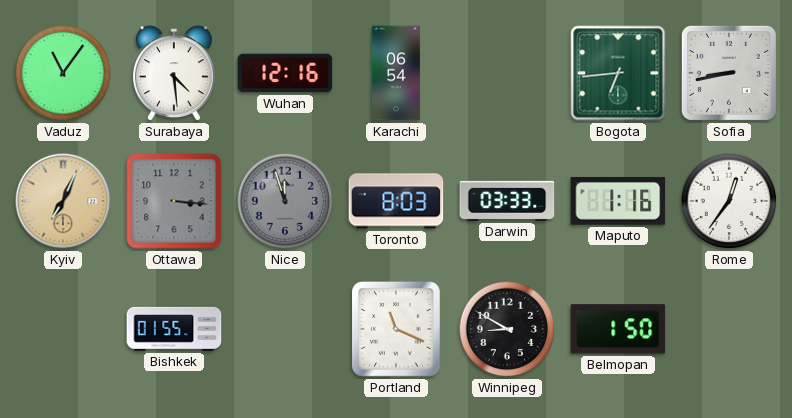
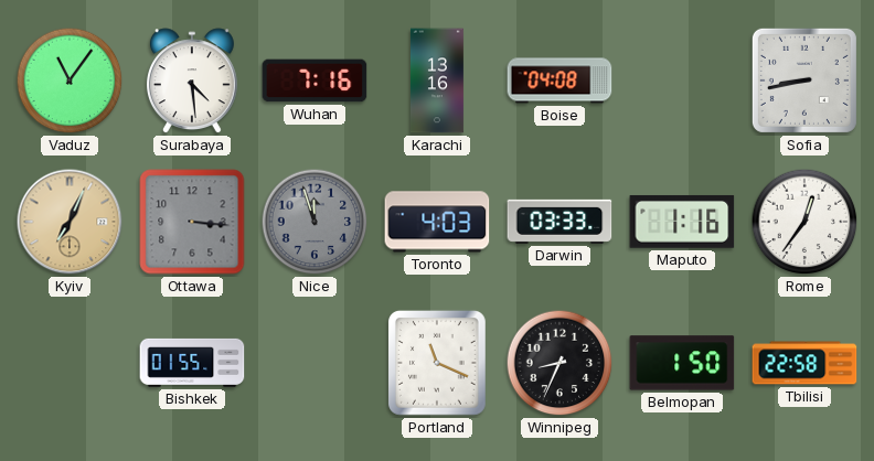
Wuhan: 12:16 -> 7:16 (315, 81)
Karachi: 06:54 -> 13:16 (437, 81)
Boise: none -> 04:08 (559, 81)
Bogota: 6:44 -> none (618, 73)
Toronto: 8:03 -> 4:03 (437, 222)
Winnipeg: 8:50 -> 8:34 (559, 363)
Tbilisi: none -> 22:58 (804, 363)
